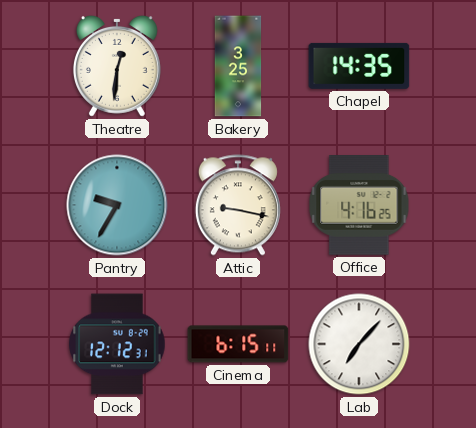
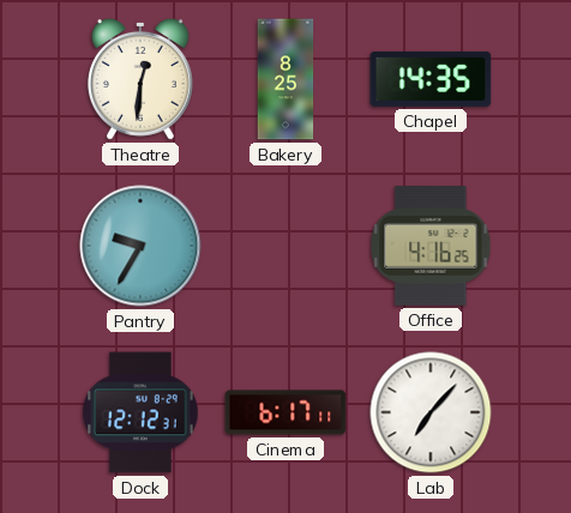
Bakery: 3:25 -> 8:25 (285, 79)
Attic: 9:17 -> none (238, 205)
Cinema: 6:15 -> 6:17 (285, 412)
